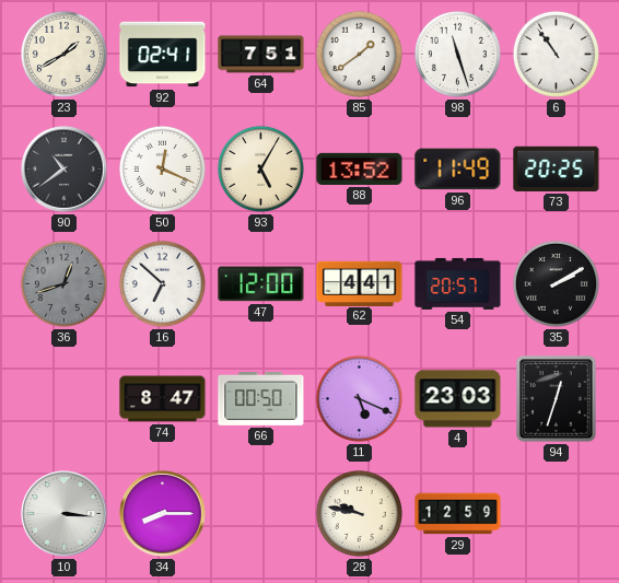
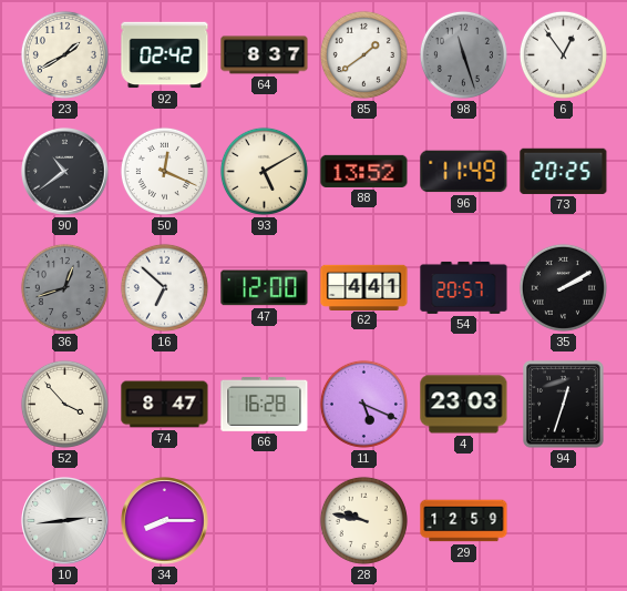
92: 02:41 -> 02:42 (165, 55)
64: 7:51 -> 8:37 (265, 55)
98 dial: white -> grey (463, 54)
6: 10:54 -> 12:54 (563, 54)
93: 5:05 -> 5:10 (264, 171)
52: none -> 3:53 (64, 404)
66: 00:50 -> 16:28 (265, 404)
10: 3:16 -> 2:44 (65, 521)
